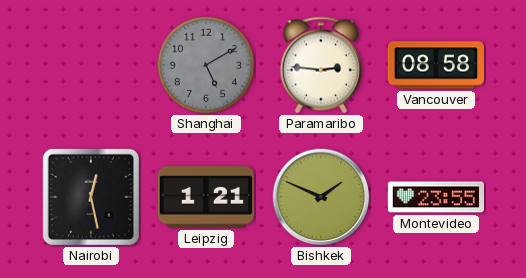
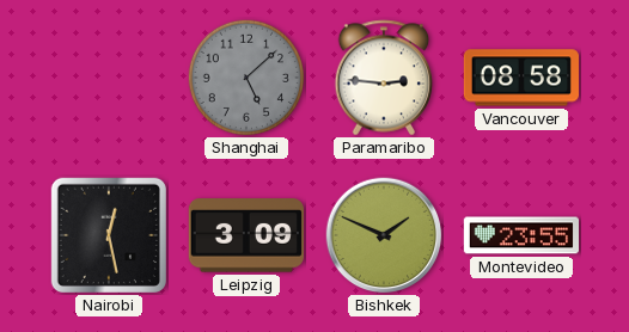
Shanghai: 5:10 -> 5:08 (246, 78)
Leipzig: 1:21 -> 3:09 (246, 235)
